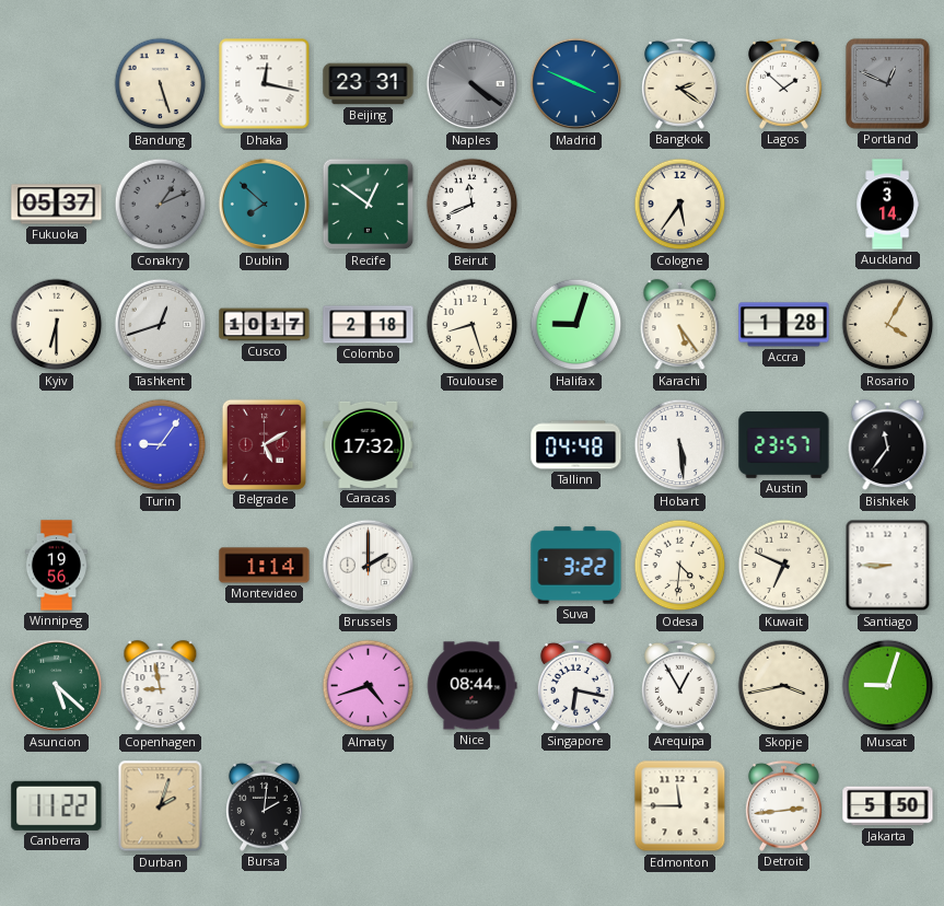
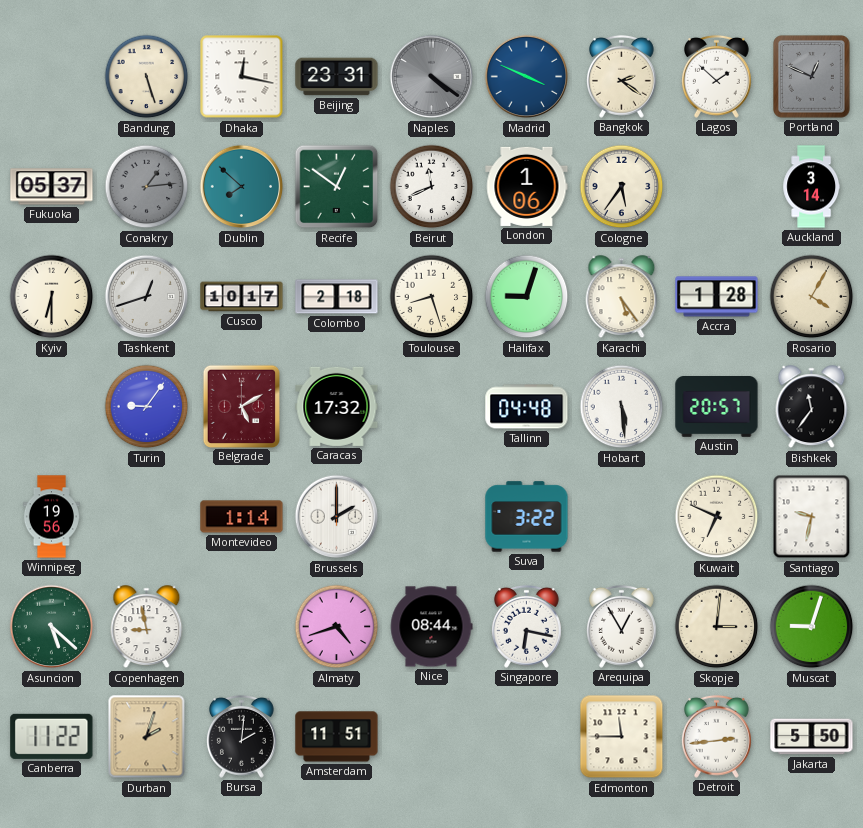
Conakry: 1:11 -> 1:14 (147, 187)
London: none -> 1:06 (527, 186)
Austin: 23:57 -> 20:57 (717, 407)
Odesa: 4:31 -> none (680, 566)
Santiago: 8:45 -> 9:32 (812, 517)
Skopje: 3:43 -> 3:01 (717, 627)
Amsterdam: none -> 11:51 (337, 737)
